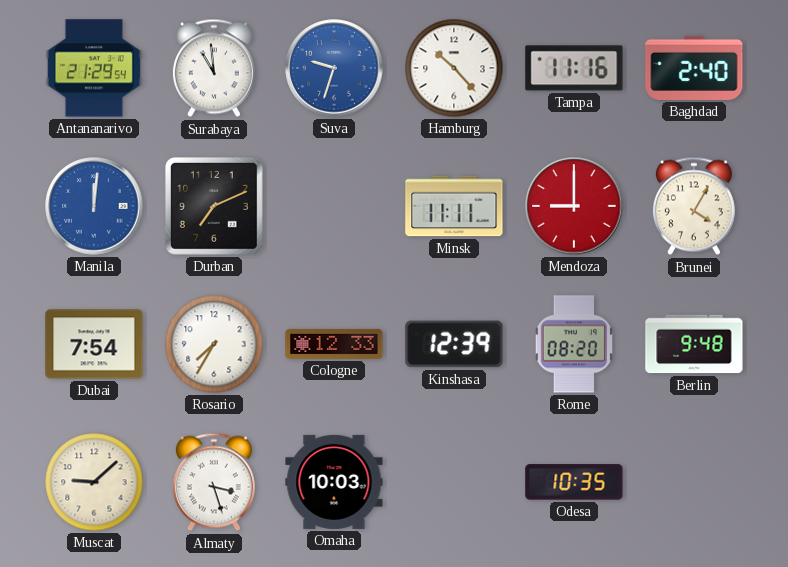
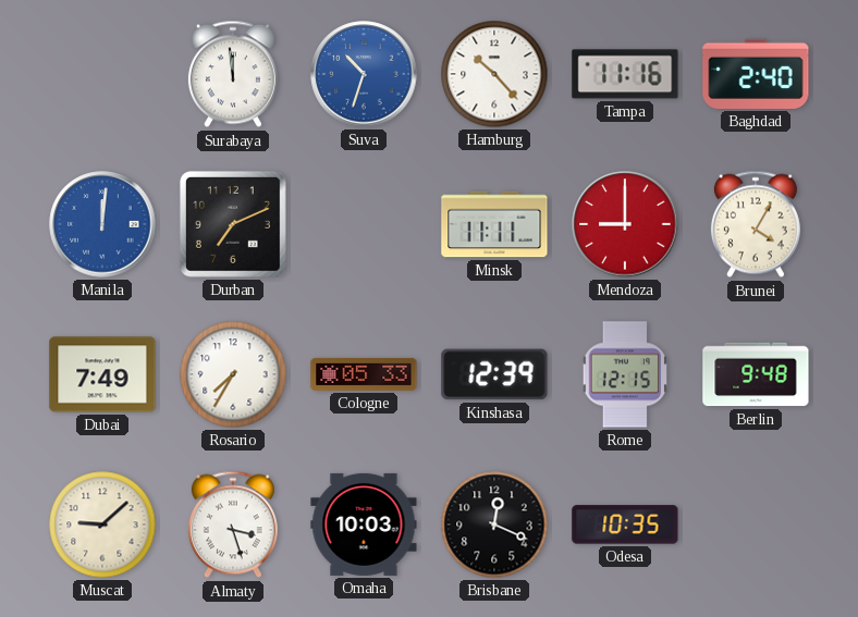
Antananarivo: 21:29 -> none (94, 68)
Surabaya: 10:59 -> 11:59 (233, 74)
Suva: 9:33 -> 10:33 (364, 74)
Dubai: 7:54 -> 7:49 (102, 374)
Cologne: 12:33 -> 05:33 (364, 374)
Rome: 08:20 -> 12:15 (625, 374)
Brisbane: none -> 12:19 (494, 525)
